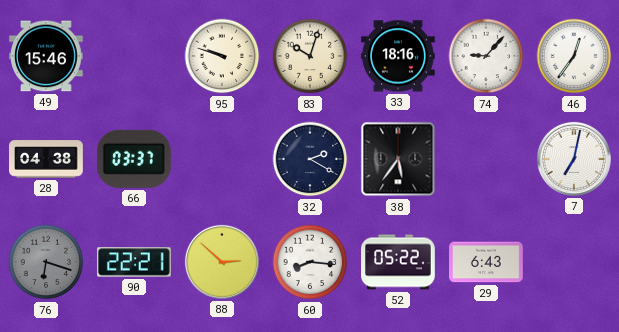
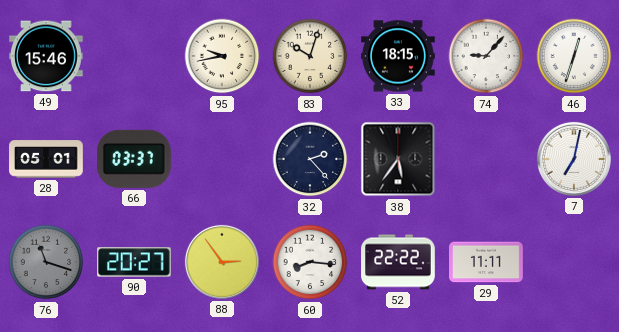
95: 9:48 -> 9:43 (222, 56)
33: 18:16 -> 18:15 (398, 56)
46: 12:36 -> 12:33 (574, 56)
28: 04:38 -> 05:01 (46, 159)
32: 2:20 -> 2:23 (310, 159)
76: 6:18 -> 11:18 (46, 262)
90: 22:21 -> 20:27 (135, 262)
88: 2:52 -> 2:54 (222, 262)
52: 05:22 -> 22:22 (398, 262)
29: 6:43 -> 11:11 (486, 262)
